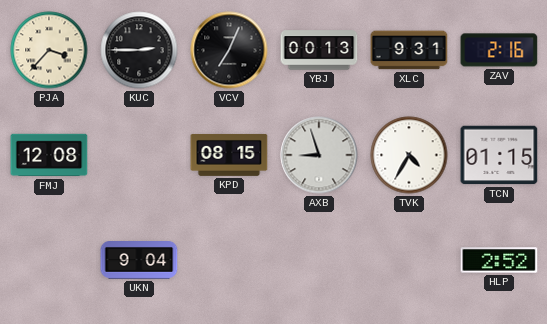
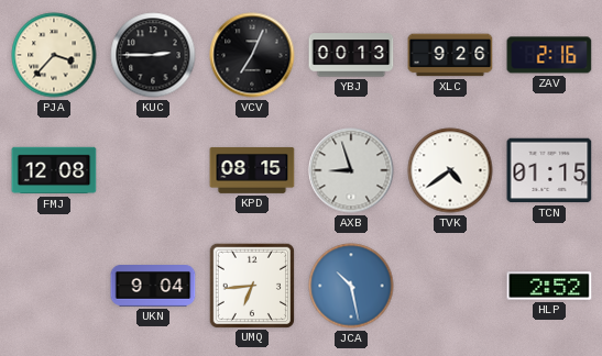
XLC: 9:31 -> 9:26 (450, 55)
TVK: 4:35 -> 4:39 (450, 170)
UMQ: none -> 6:44 (251, 285)
JCA: none -> 10:28 (351, 286)
